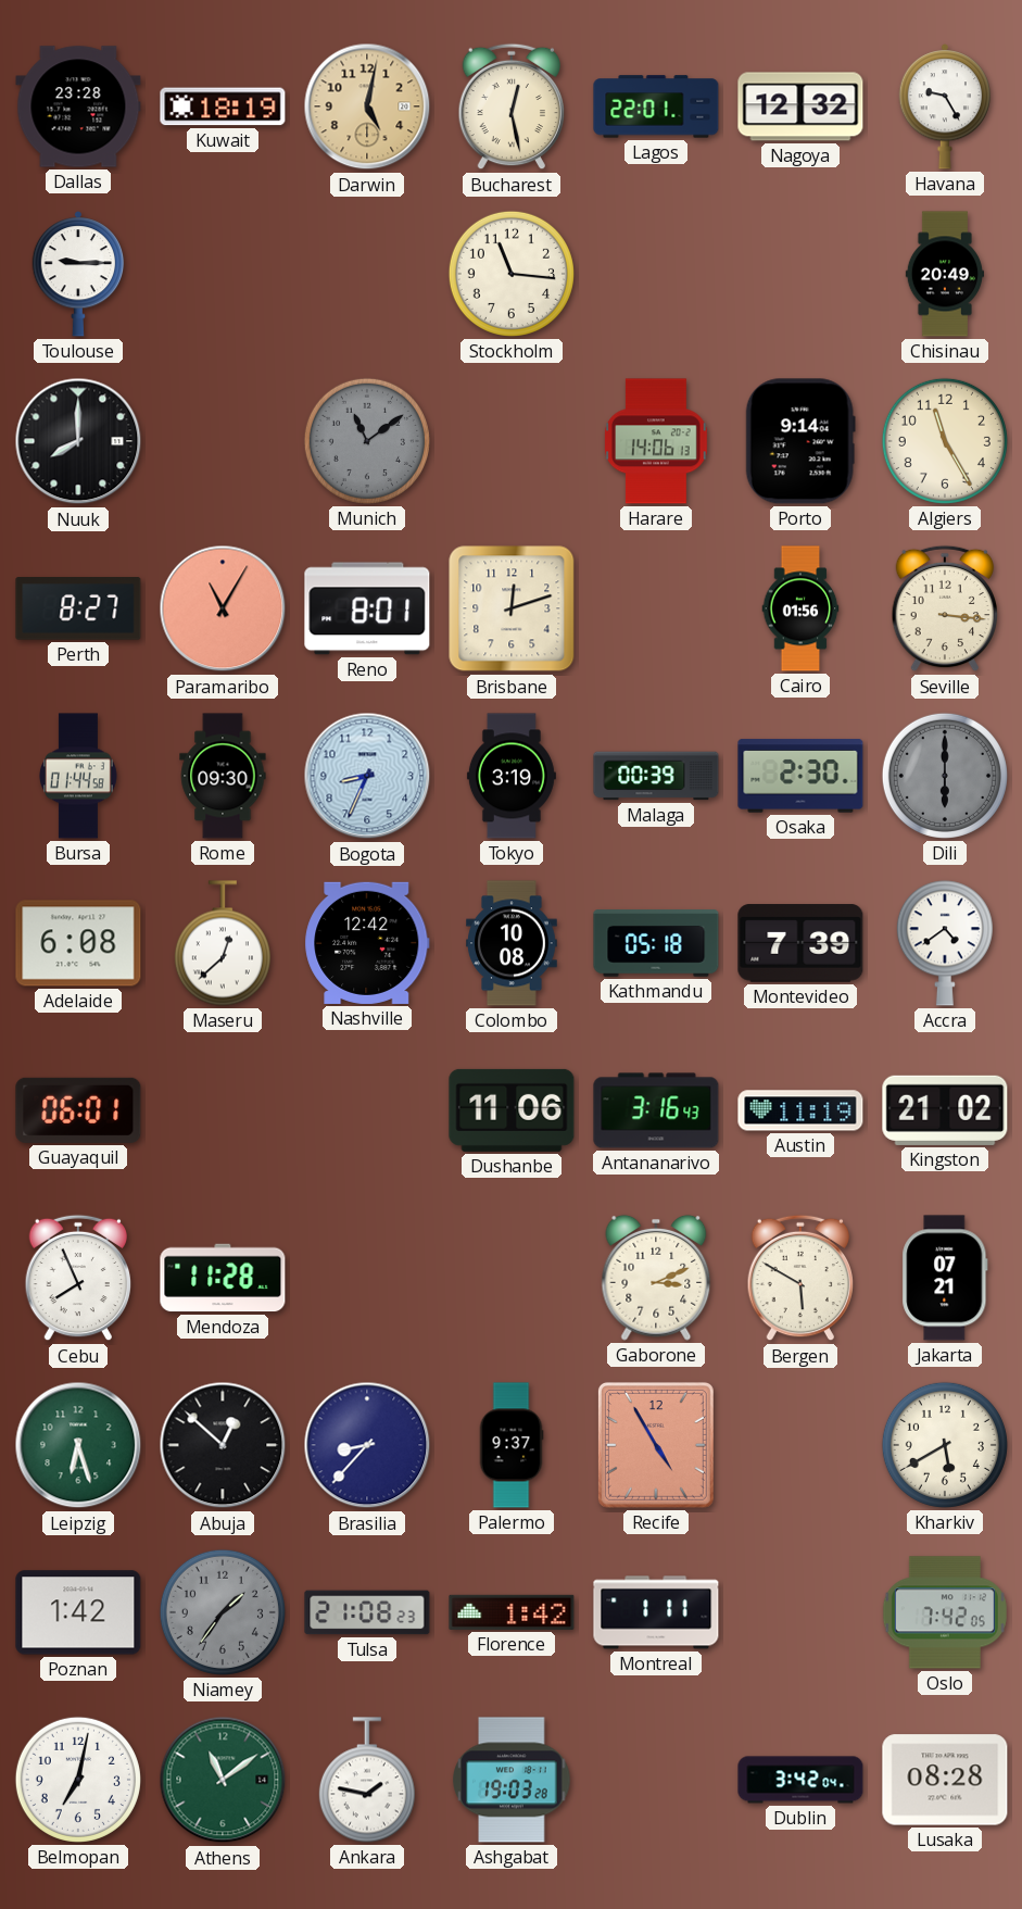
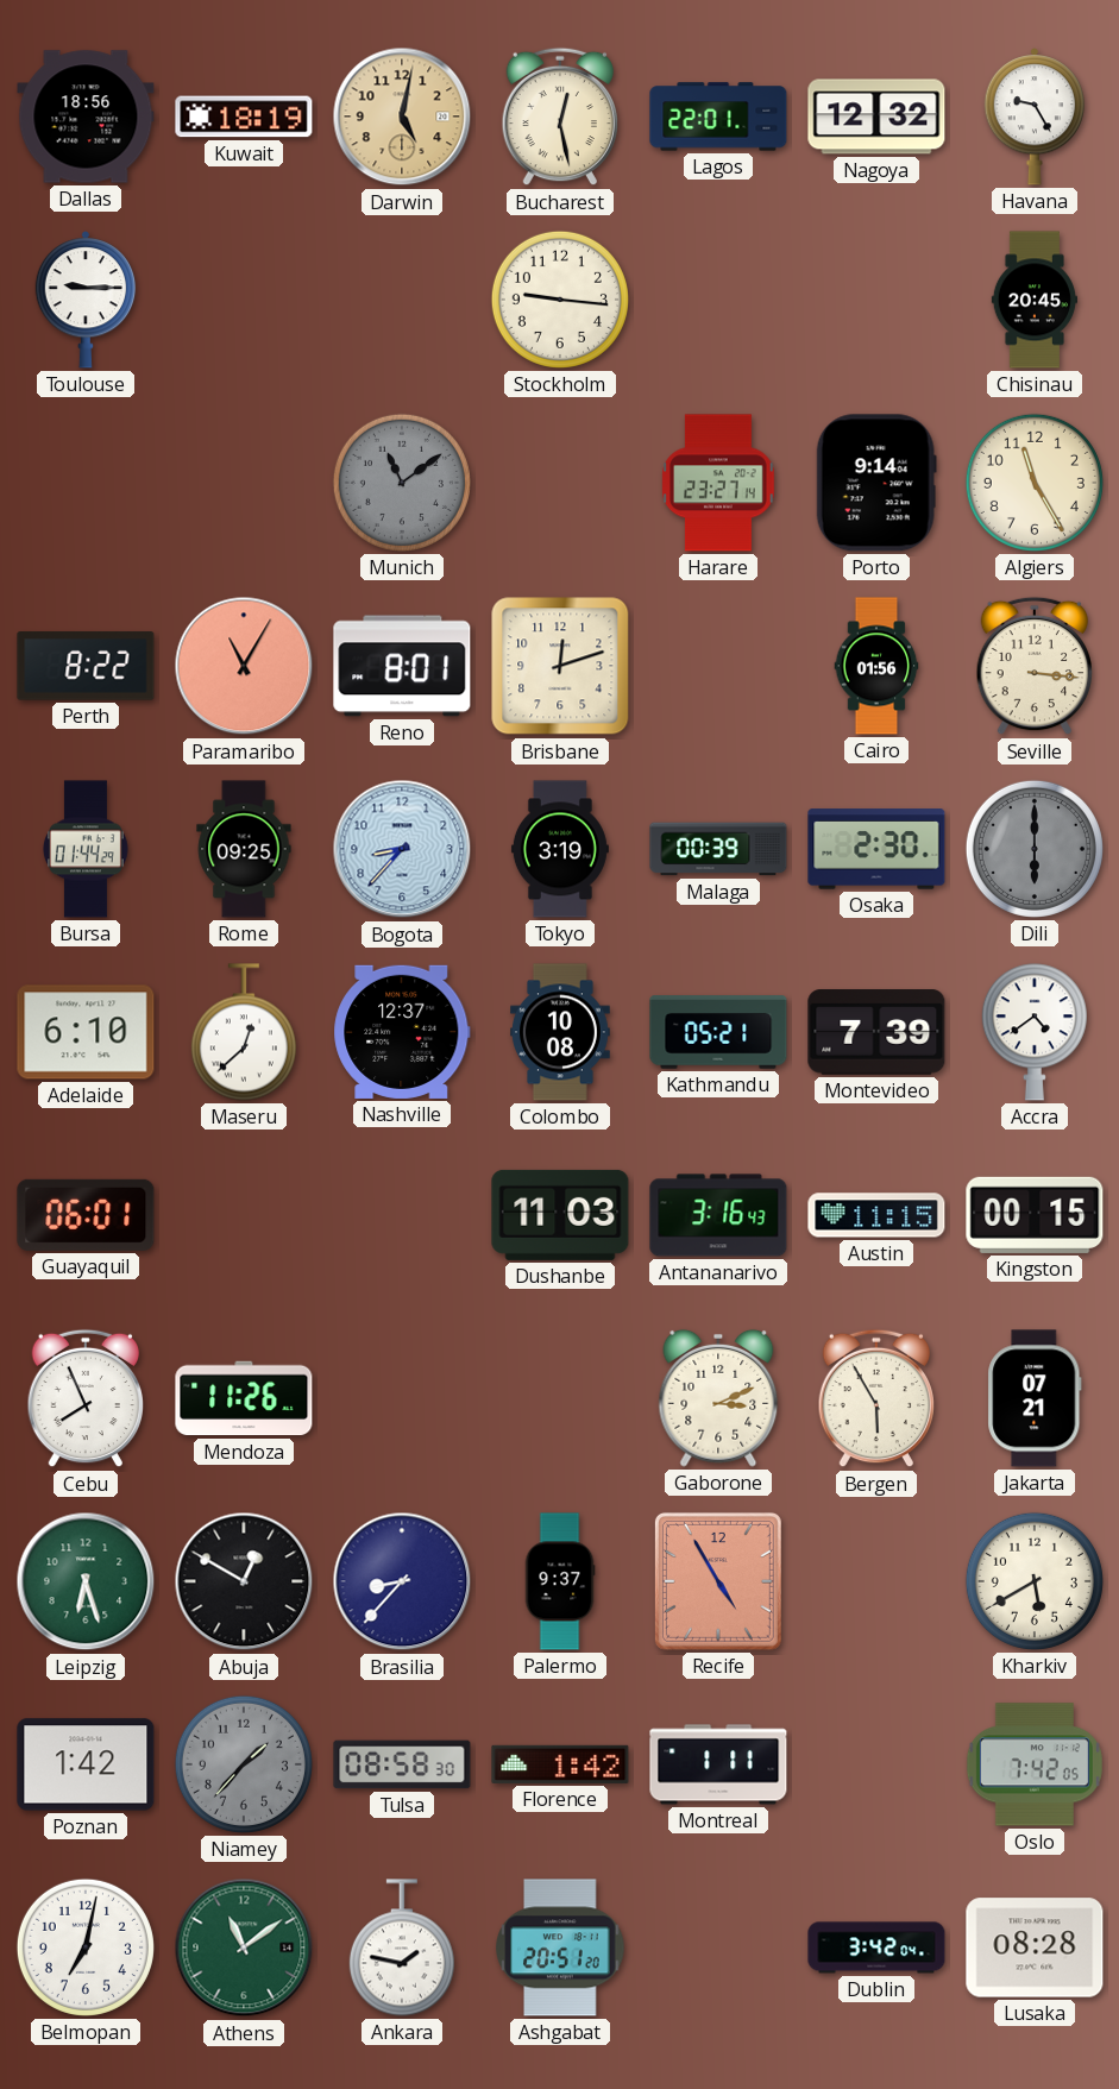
Dallas: 23:28 -> 18:56 (86, 117)
Stockholm: 11:16 -> 9:16 (560, 300)
Chisinau: 20:49 -> 20:45 (1033, 300)
Nuuk: 8:00 -> none (78, 441)
Harare: 14:06 -> 23:27 (718, 483)
Perth: 8:27 -> 8:22 (86, 666)
Bursa: 01:44:58 -> 01:44:29 (86, 849)
Rome: 09:30 -> 09:25 (244, 849)
Bogota: 8:34 -> 8:37 (402, 849)
Adelaide: 6:08 -> 6:10 (86, 1032)
Nashville: 12:42 -> 12:37 (402, 1032)
Kathmandu: 05:18 -> 05:21 (718, 1032)
Dushanbe: 11:06 -> 11:03 (560, 1215)
Austin: 11:19 -> 11:15 (876, 1215)
Kingston: 21:02 -> 00:15 (1035, 1215)
Mendoza: 11:28 -> 11:26 (244, 1398)
Bergen: 5:50 -> 5:55 (876, 1398)
Abuja: 12:52 -> 12:50 (244, 1581)
Niamey: 1:36 -> 1:37 (244, 1764)
Tulsa: 21:08 -> 08:58 (402, 1764)
Ashgabat: 19:03 -> 20:51 (560, 1948)
